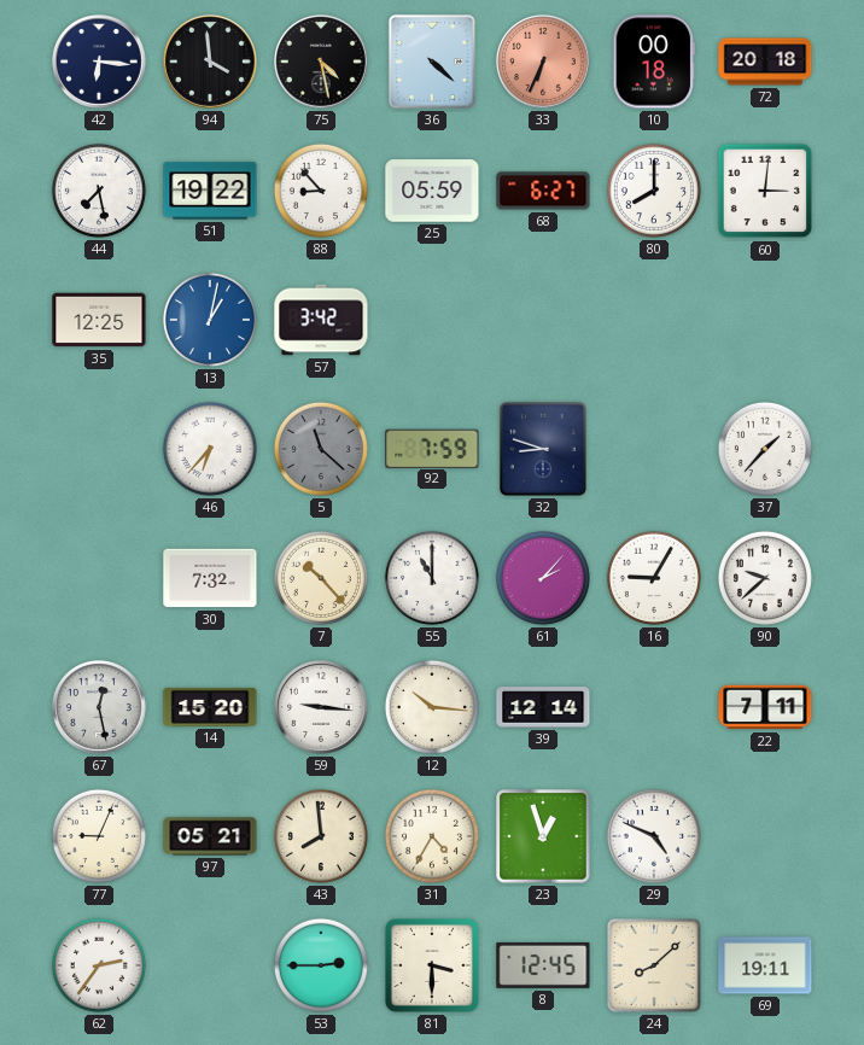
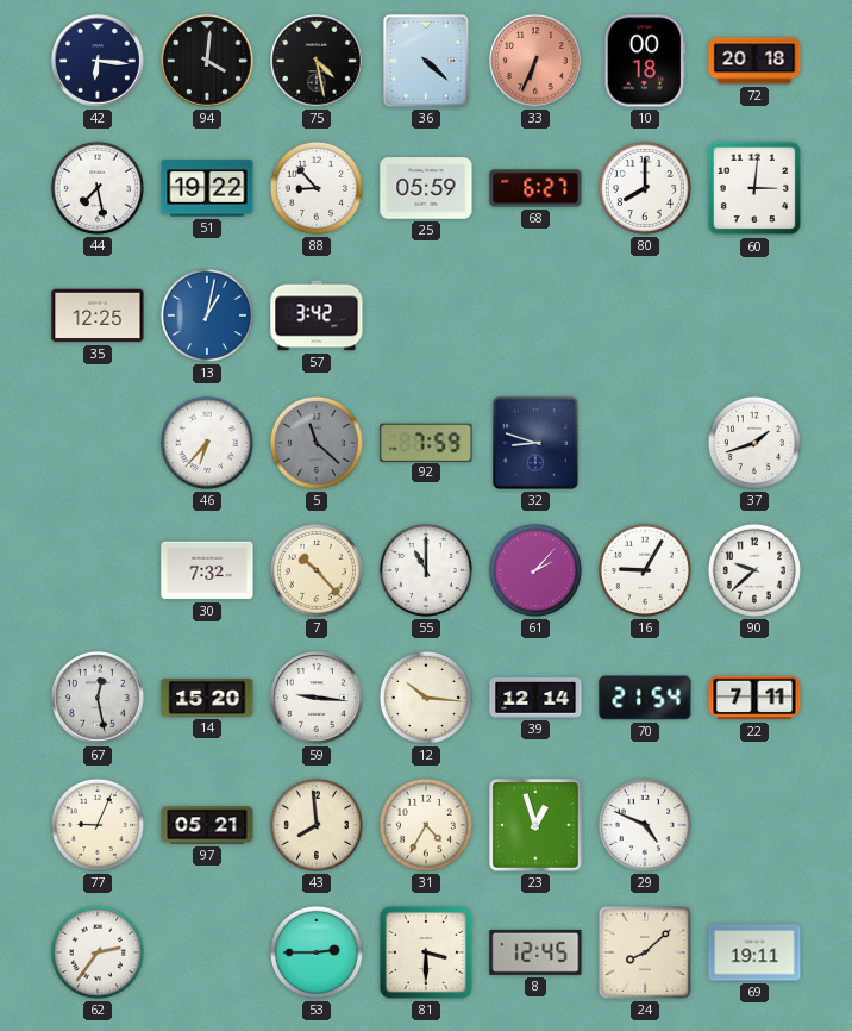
94: 3:59 -> 4:01 (208, 62)
37: 1:37 -> 1:42 (754, 443)
70: none -> 21:54 (645, 698)
